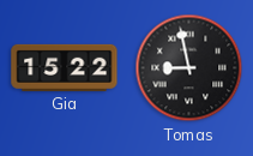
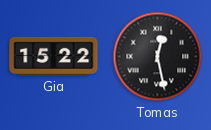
Tomas: 8:58 -> 12:28 (158, 57)
